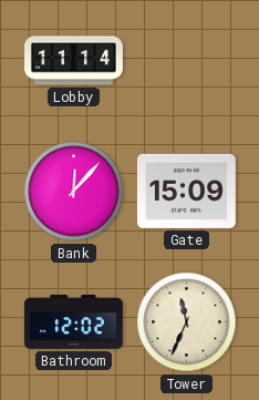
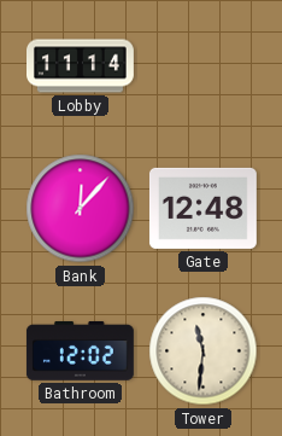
Gate: 15:09 -> 12:48 (202, 208)
Tower: 11:34 -> 11:31 (204, 351)
